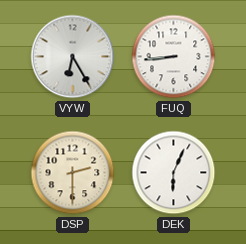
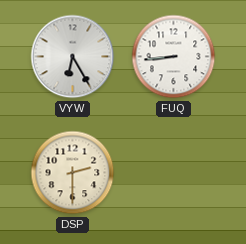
DEK: 6:04 -> none (174, 173)
